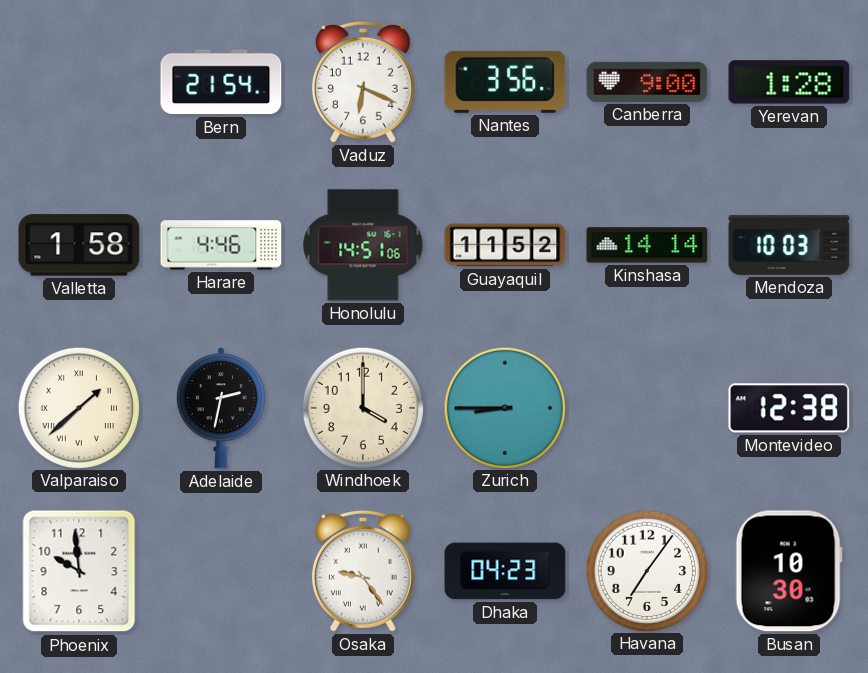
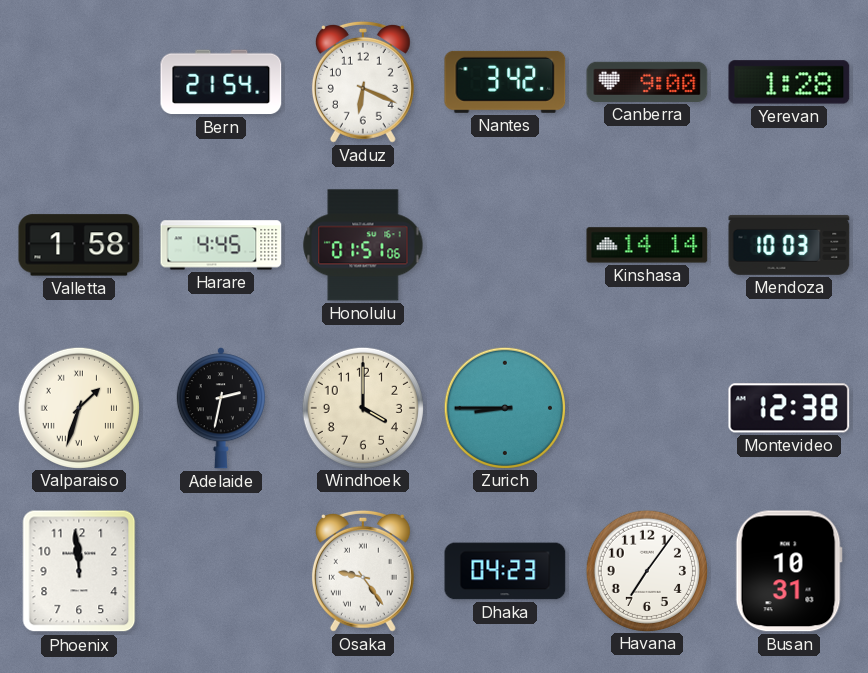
Nantes: 3:56 -> 3:42 (505, 82)
Harare: 4:46 -> 4:45 (221, 245)
Honolulu: 14:51 -> 01:51 (363, 245)
Guayaquil: 11:52 -> none (505, 245)
Valparaiso: 1:38 -> 1:33 (78, 407)
Phoenix: 9:59 -> 11:59 (79, 571)
Busan: 10:30 -> 10:31 (789, 571)
